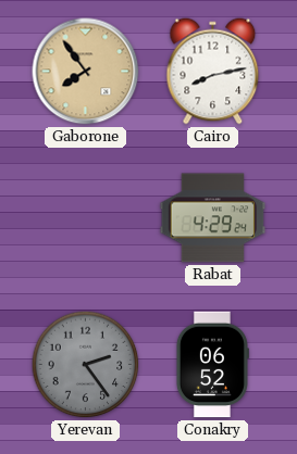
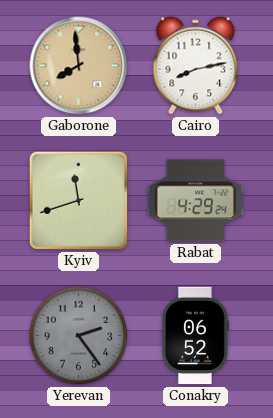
Gaborone: 7:54 -> 7:59 (79, 66)
Kyiv: none -> 11:42 (78, 200)
